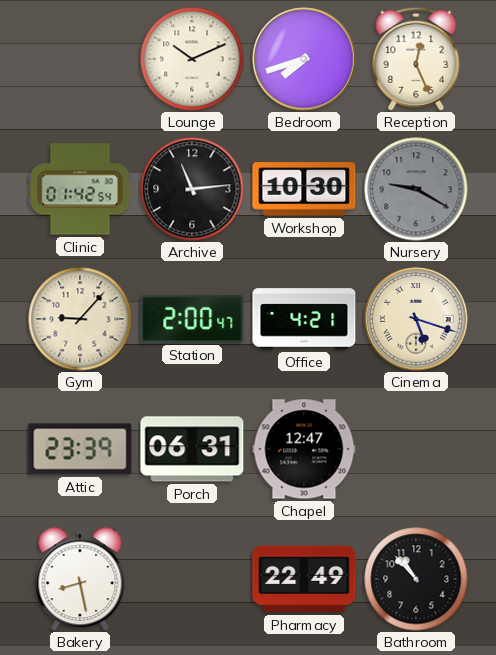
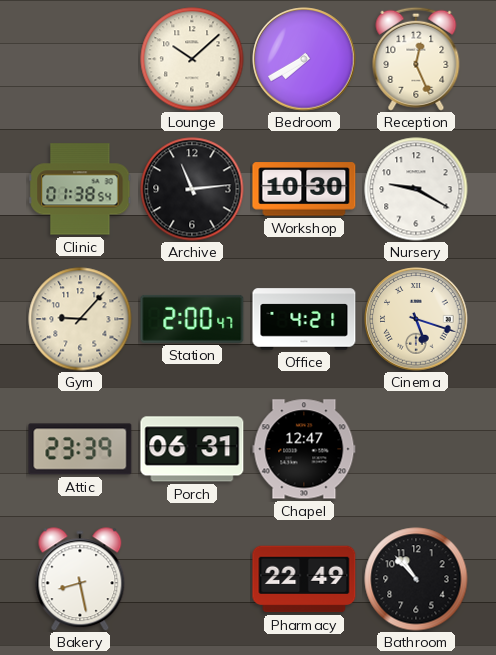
Lounge: 10:11 -> 10:08 (192, 59)
Bedroom: 7:42 -> 7:40 (304, 59)
Clinic: 01:42 -> 01:38 (80, 189)
Nursery dial: grey -> white (416, 189)
